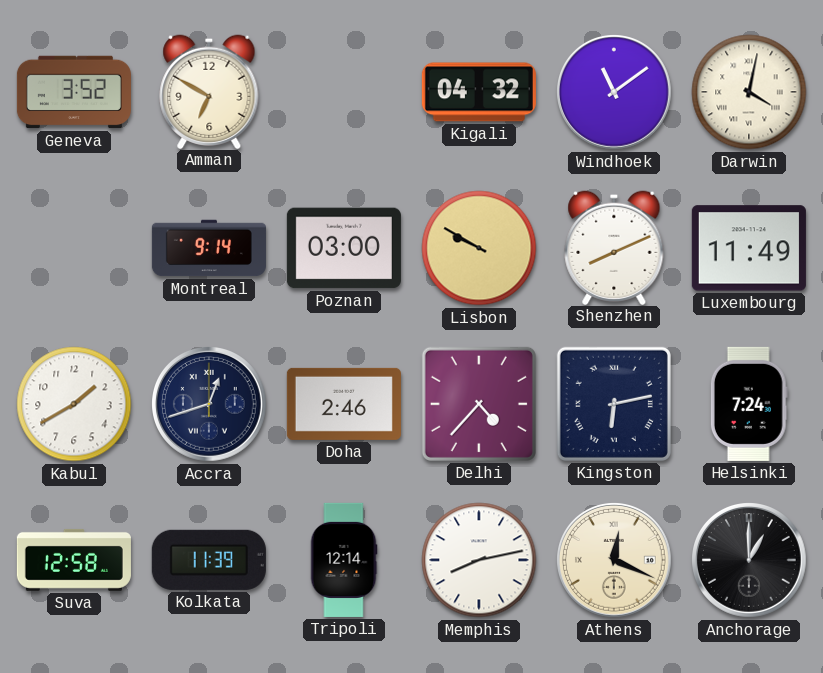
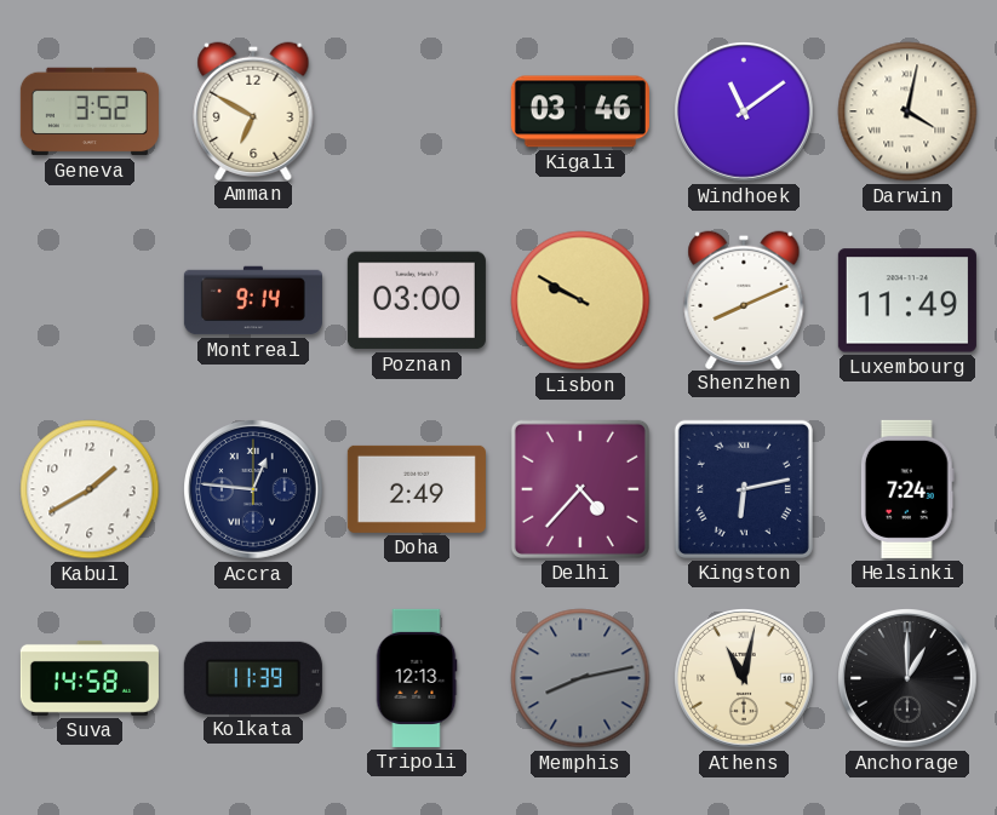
Kigali: 04:32 -> 03:46 (580, 111)
Accra: 12:42 -> 12:46 (254, 490)
Doha: 2:46 -> 2:49 (417, 489)
Suva: 12:58 -> 14:58 (90, 678)
Tripoli: 12:14 -> 12:13 (417, 678)
Memphis dial: white -> grey (580, 678)
Athens: 12:19 -> 11:02 (745, 679)
